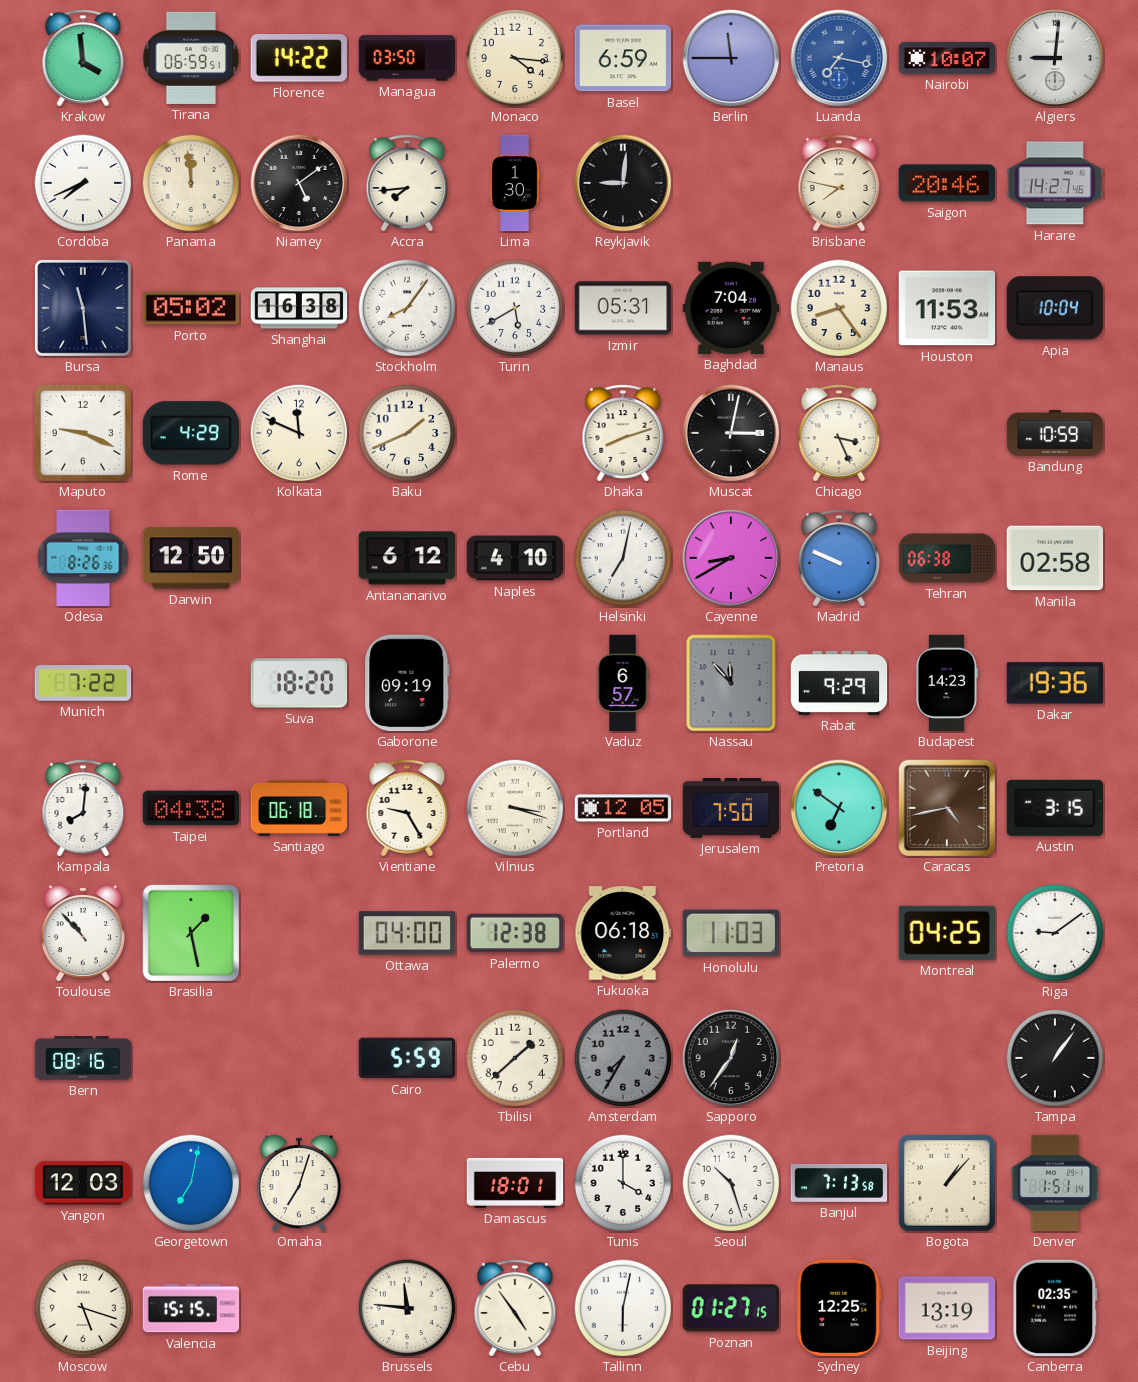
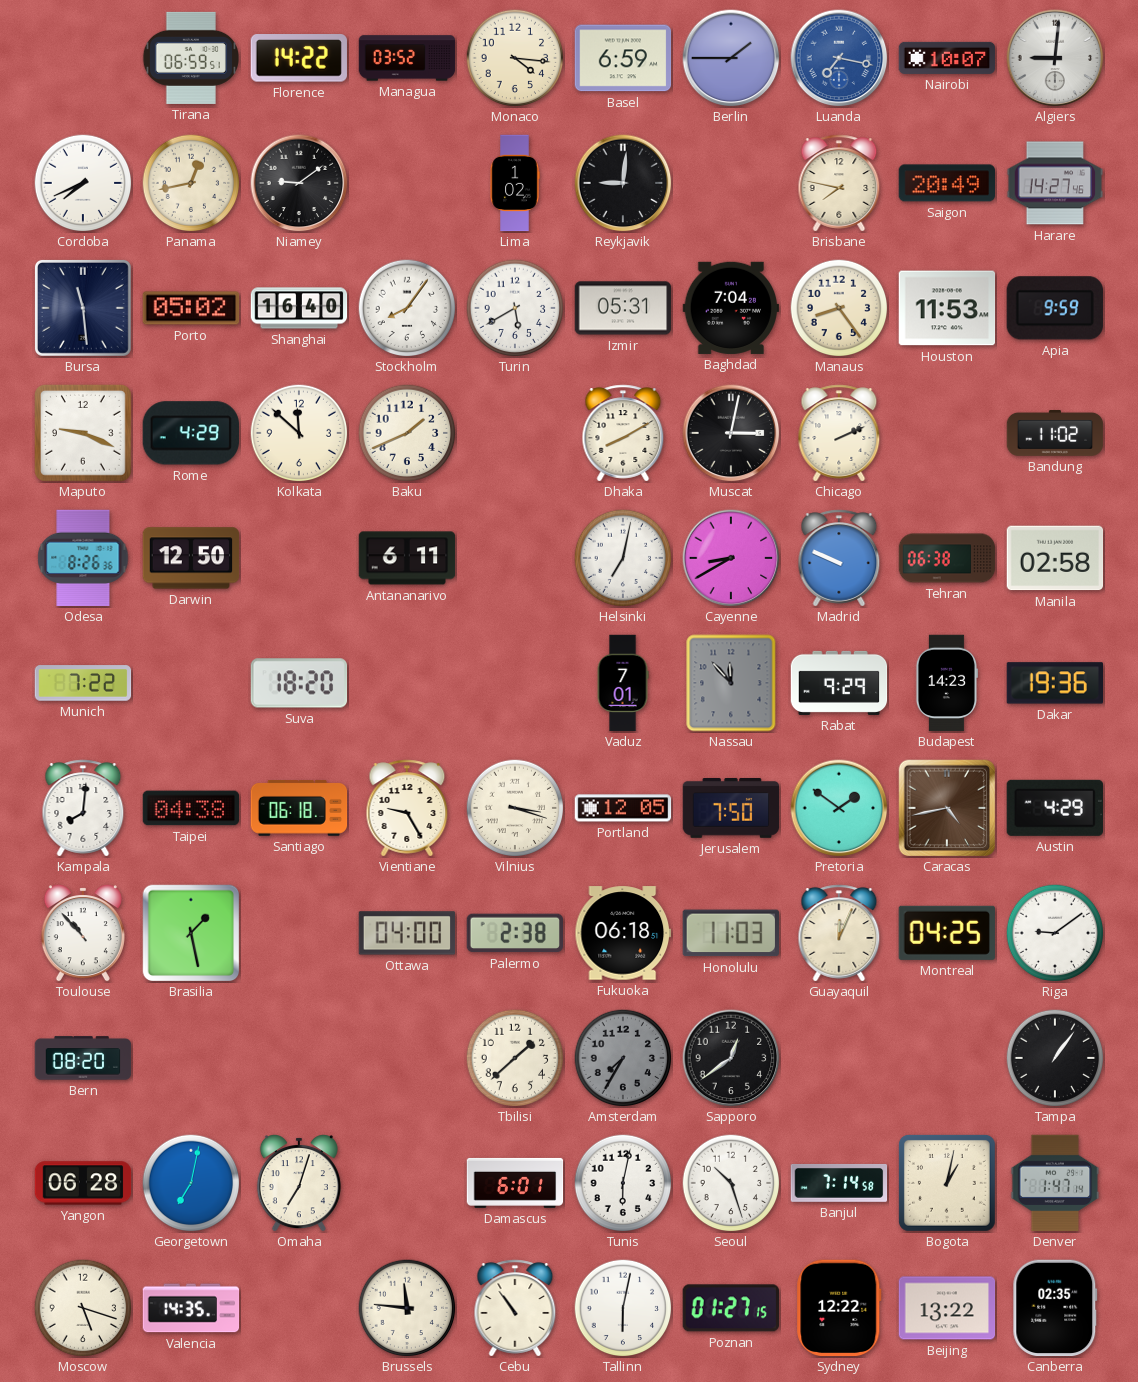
Krakow: 3:59 -> none (83, 58)
Managua: 03:50 -> 03:52 (407, 58)
Berlin: 11:45 -> 1:45 (731, 58)
Panama: 11:59 -> 12:43 (191, 183)
Niamey: 5:09 -> 9:09 (299, 183)
Accra: 7:44 -> none (407, 183)
Lima: 1:30 -> 1:02 (515, 183)
Saigon: 20:46 -> 20:49 (947, 183)
Shanghai: 16:38 -> 16:40 (299, 308)
Apia: 10:04 -> 9:59 (1055, 308)
Kolkata: 11:49 -> 11:52 (299, 433)
Dhaka: 8:12 -> 8:10 (623, 433)
Chicago: 3:26 -> 2:11 (839, 433)
Bandung: 10:59 -> 11:02 (1055, 434)
Antananarivo: 6:12 -> 6:11 (407, 558)
Naples: 4:10 -> none (515, 558)
Gaborone: 09:19 -> none (407, 683)
Vaduz: 6:57 -> 7:01 (623, 683)
Pretoria: 6:51 -> 1:51 (839, 808)
Austin: 3:15 -> 4:29 (1055, 808)
Palermo: 12:38 -> 2:38 (514, 933)
Guayaquil: none -> 12:04 (839, 933)
Bern: 08:16 -> 08:20 (83, 1058)
Cairo: 5:59 -> none (407, 1058)
Sapporo: 12:36 -> 12:39 (731, 1058)
Yangon: 12:03 -> 06:28 (83, 1183)
Damascus: 18:01 -> 6:01 (515, 1183)
Tunis: 4:00 -> 6:02 (623, 1183)
Banjul: 7:13 -> 7:14 (839, 1183)
Bogota: 1:07 -> 1:02 (947, 1183)
Denver: 1:51 -> 1:47 (1055, 1183)
Valencia: 15:15 -> 14:35 (191, 1308)
Cebu: 4:54 -> 10:54 (515, 1308)
Sydney: 12:25 -> 12:22 (839, 1308)
Beijing: 13:19 -> 13:22 (947, 1308)
